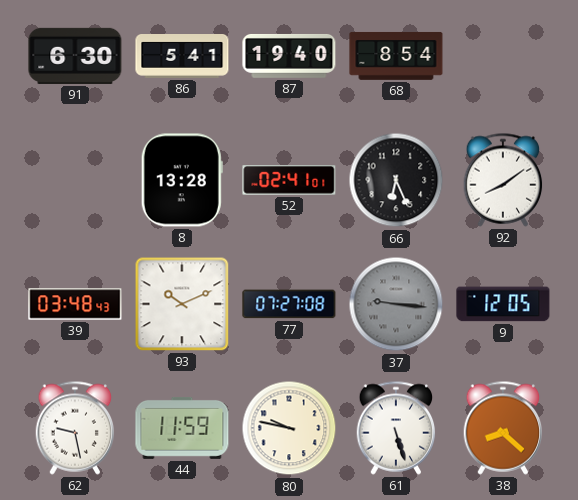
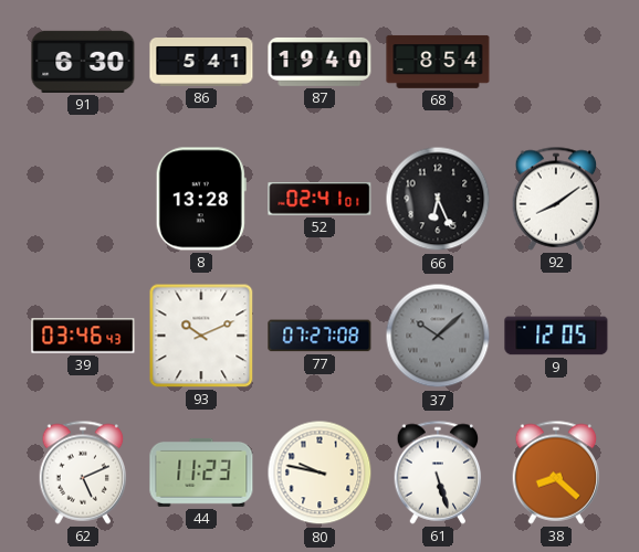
39: 03:48 -> 03:46 (83, 336)
37: 9:16 -> 10:08 (438, 336)
62: 9:28 -> 5:11 (83, 473)
44: 11:59 -> 11:23 (201, 473)
